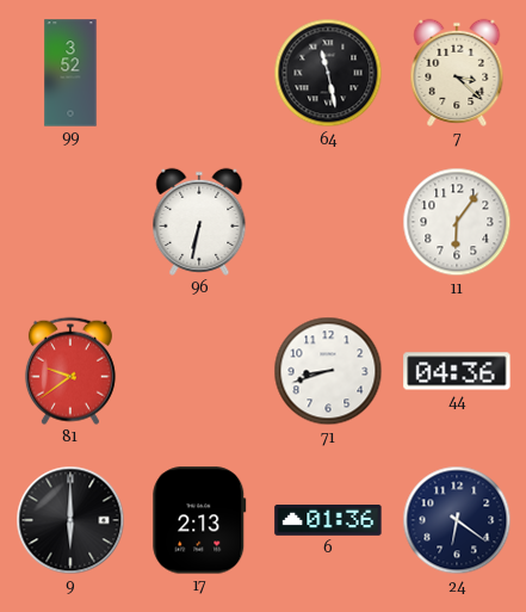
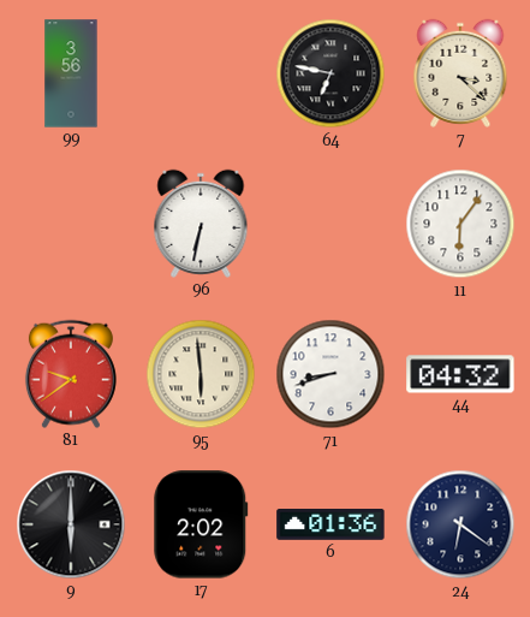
99: 3:52 -> 3:56 (71, 73)
64: 11:28 -> 6:47 (330, 73)
95: none -> 5:59 (201, 374)
44: 04:36 -> 04:32 (460, 374)
17: 2:13 -> 2:02 (201, 524)
